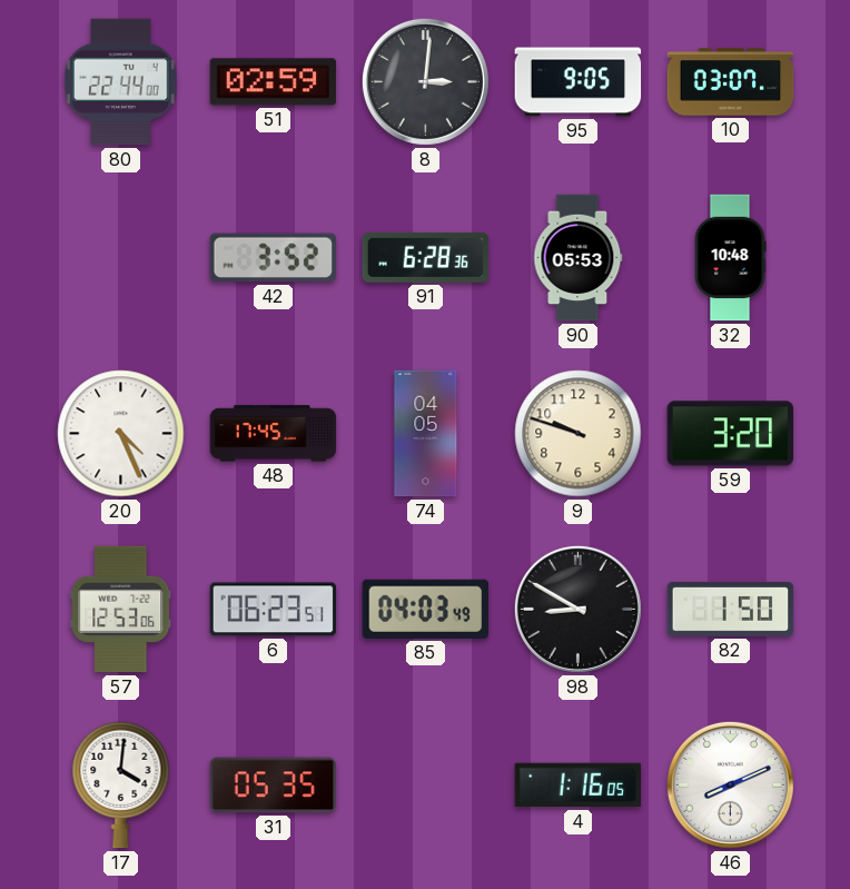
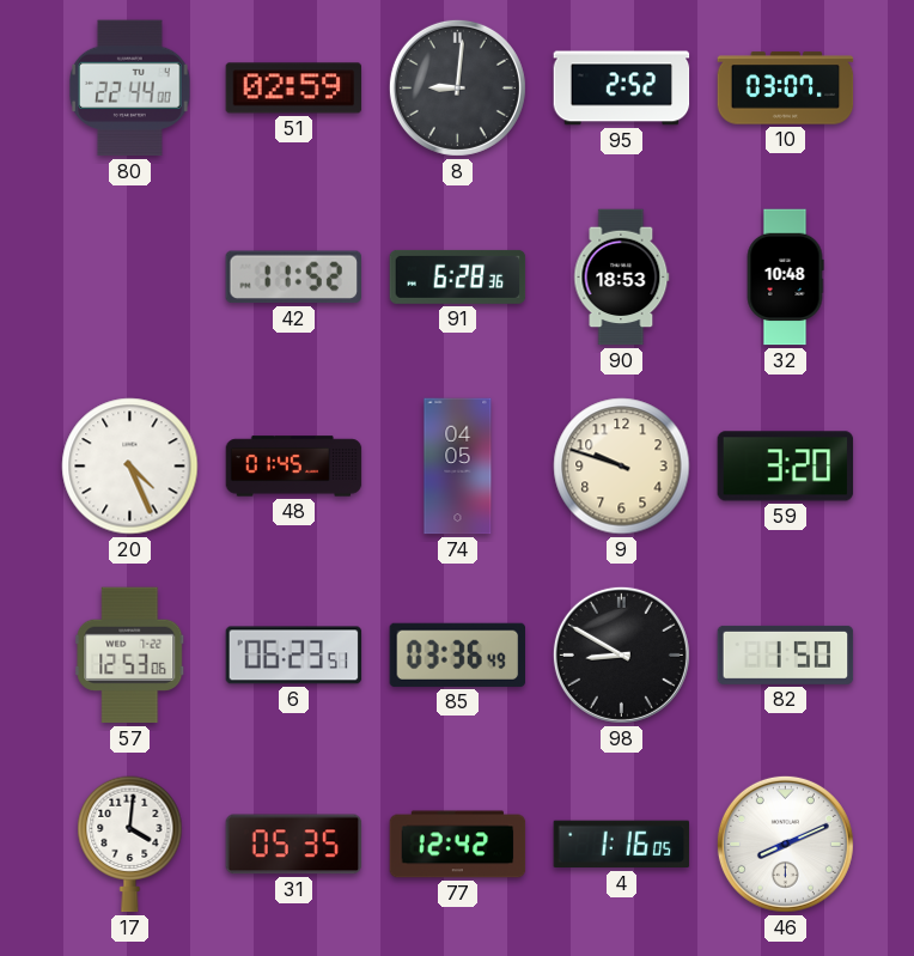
8: 3:01 -> 9:01 (457, 87)
95: 9:05 -> 2:52 (622, 89)
42: 3:52 -> 11:52 (293, 278)
90: 05:53 -> 18:53 (622, 278)
48: 17:45 -> 01:45 (294, 467)
85: 04:03 -> 03:36 (457, 654)
77: none -> 12:42 (458, 845)
